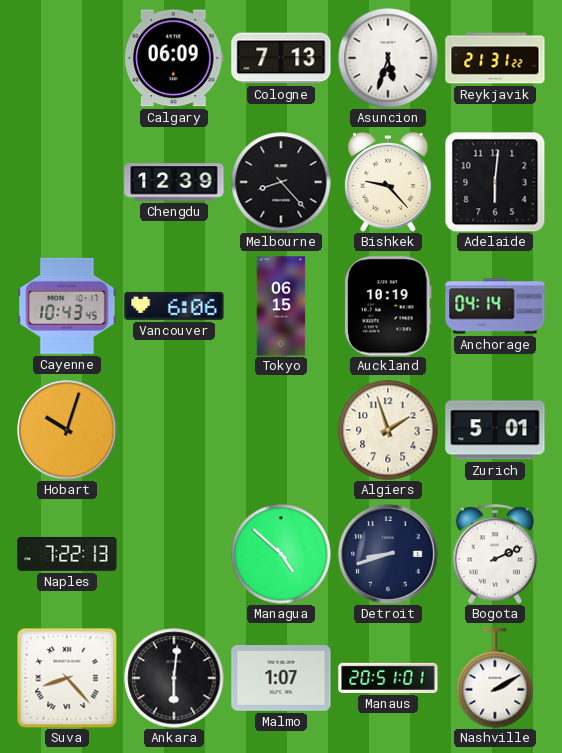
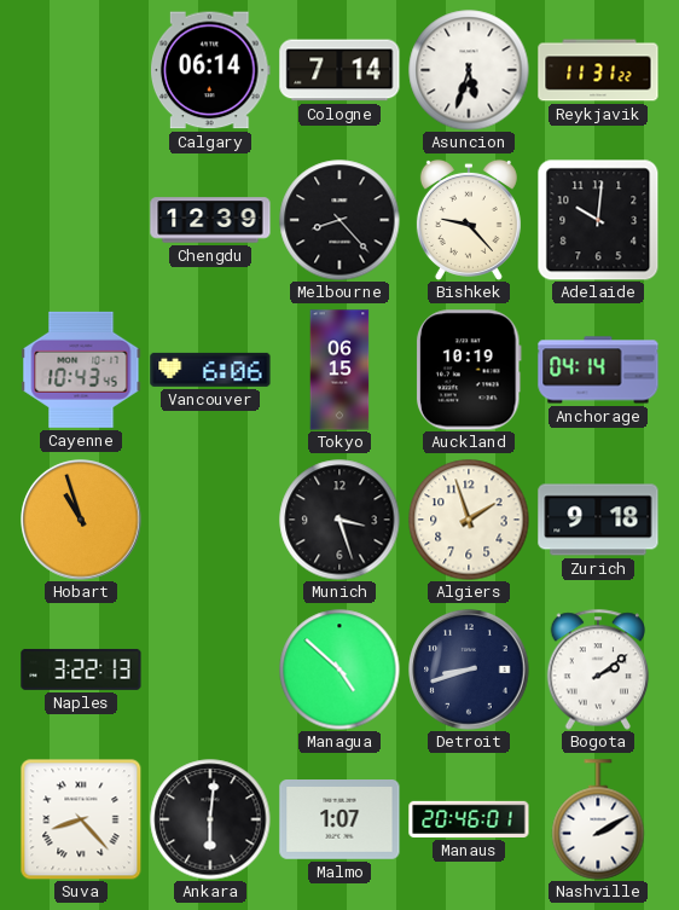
Calgary: 06:09 -> 06:14 (211, 70)
Cologne: 7:13 -> 7:14 (339, 70)
Reykjavik: 21:31 -> 11:31 (598, 70)
Adelaide: 6:01 -> 10:01 (598, 220)
Hobart: 10:03 -> 10:57 (81, 520)
Munich: none -> 3:27 (339, 520)
Zurich: 5:01 -> 9:18 (598, 520)
Naples: 7:22 -> 3:22 (81, 670)
Bogota: 2:11 -> 2:09 (598, 670)
Manaus: 20:51 -> 20:46 (469, 819)
